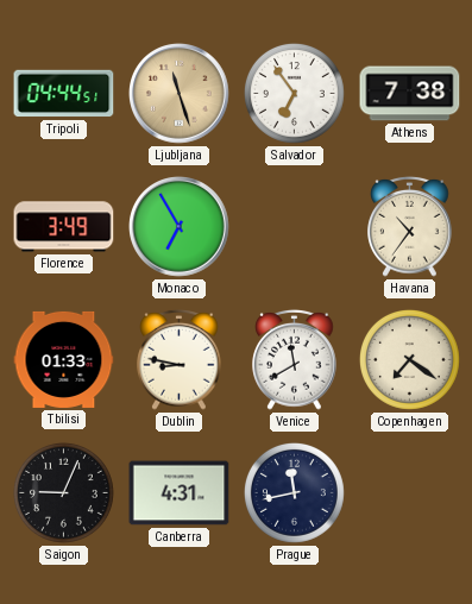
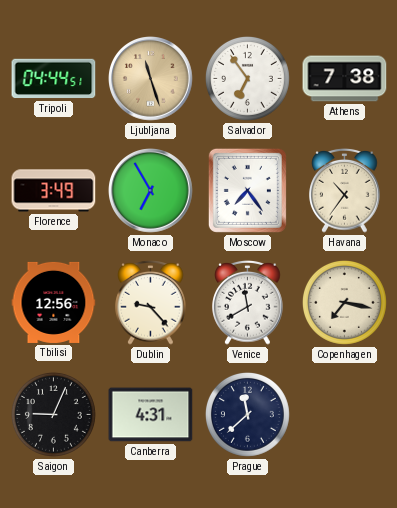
Moscow: none -> 7:24 (247, 190)
Tbilisi: 01:33 -> 12:56 (54, 302)
Dublin: 8:47 -> 9:23 (151, 302)
Copenhagen: 7:21 -> 7:17 (344, 302)
Prague: 11:43 -> 11:38 (247, 414)
